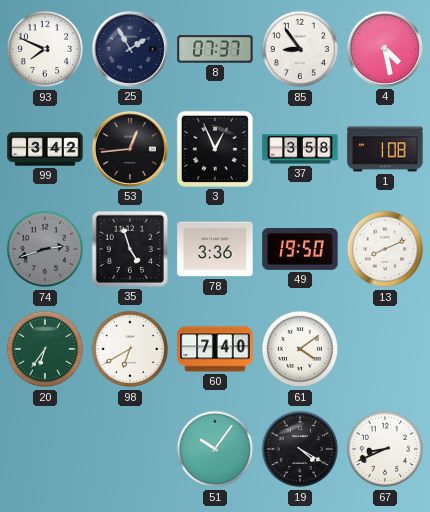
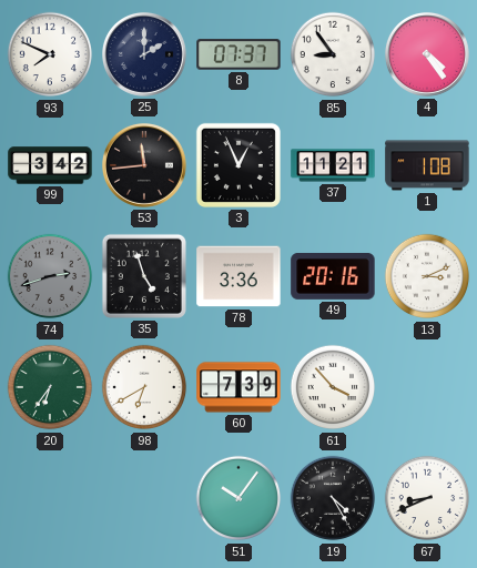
25: 1:55 -> 2:00 (144, 54)
4: 4:28 -> 4:24 (427, 54)
53: 12:44 -> 11:44 (144, 165)
37: 3:58 -> 11:21 (333, 165)
49: 19:50 -> 20:16 (333, 276)
13: 8:11 -> 3:11 (427, 276)
60: 7:40 -> 7:39 (238, 387)
61: 4:09 -> 3:53 (333, 387)
19: 4:20 -> 4:25 (333, 498)
